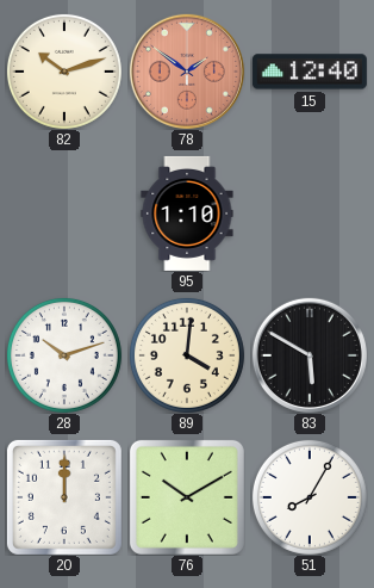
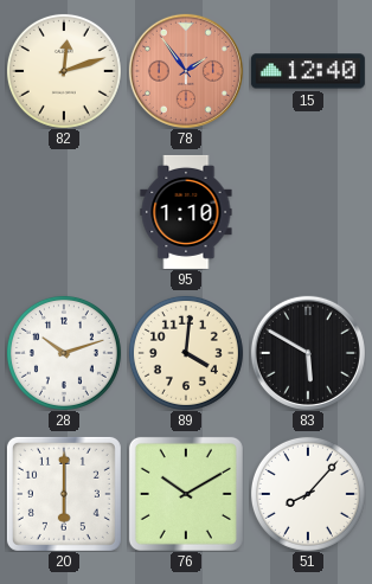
82: 10:12 -> 12:12 (64, 71)
78: 1:51 -> 1:54 (186, 71)
20: 12:00 -> 6:00 (64, 494)
51: 8:05 -> 8:07 (308, 494)
